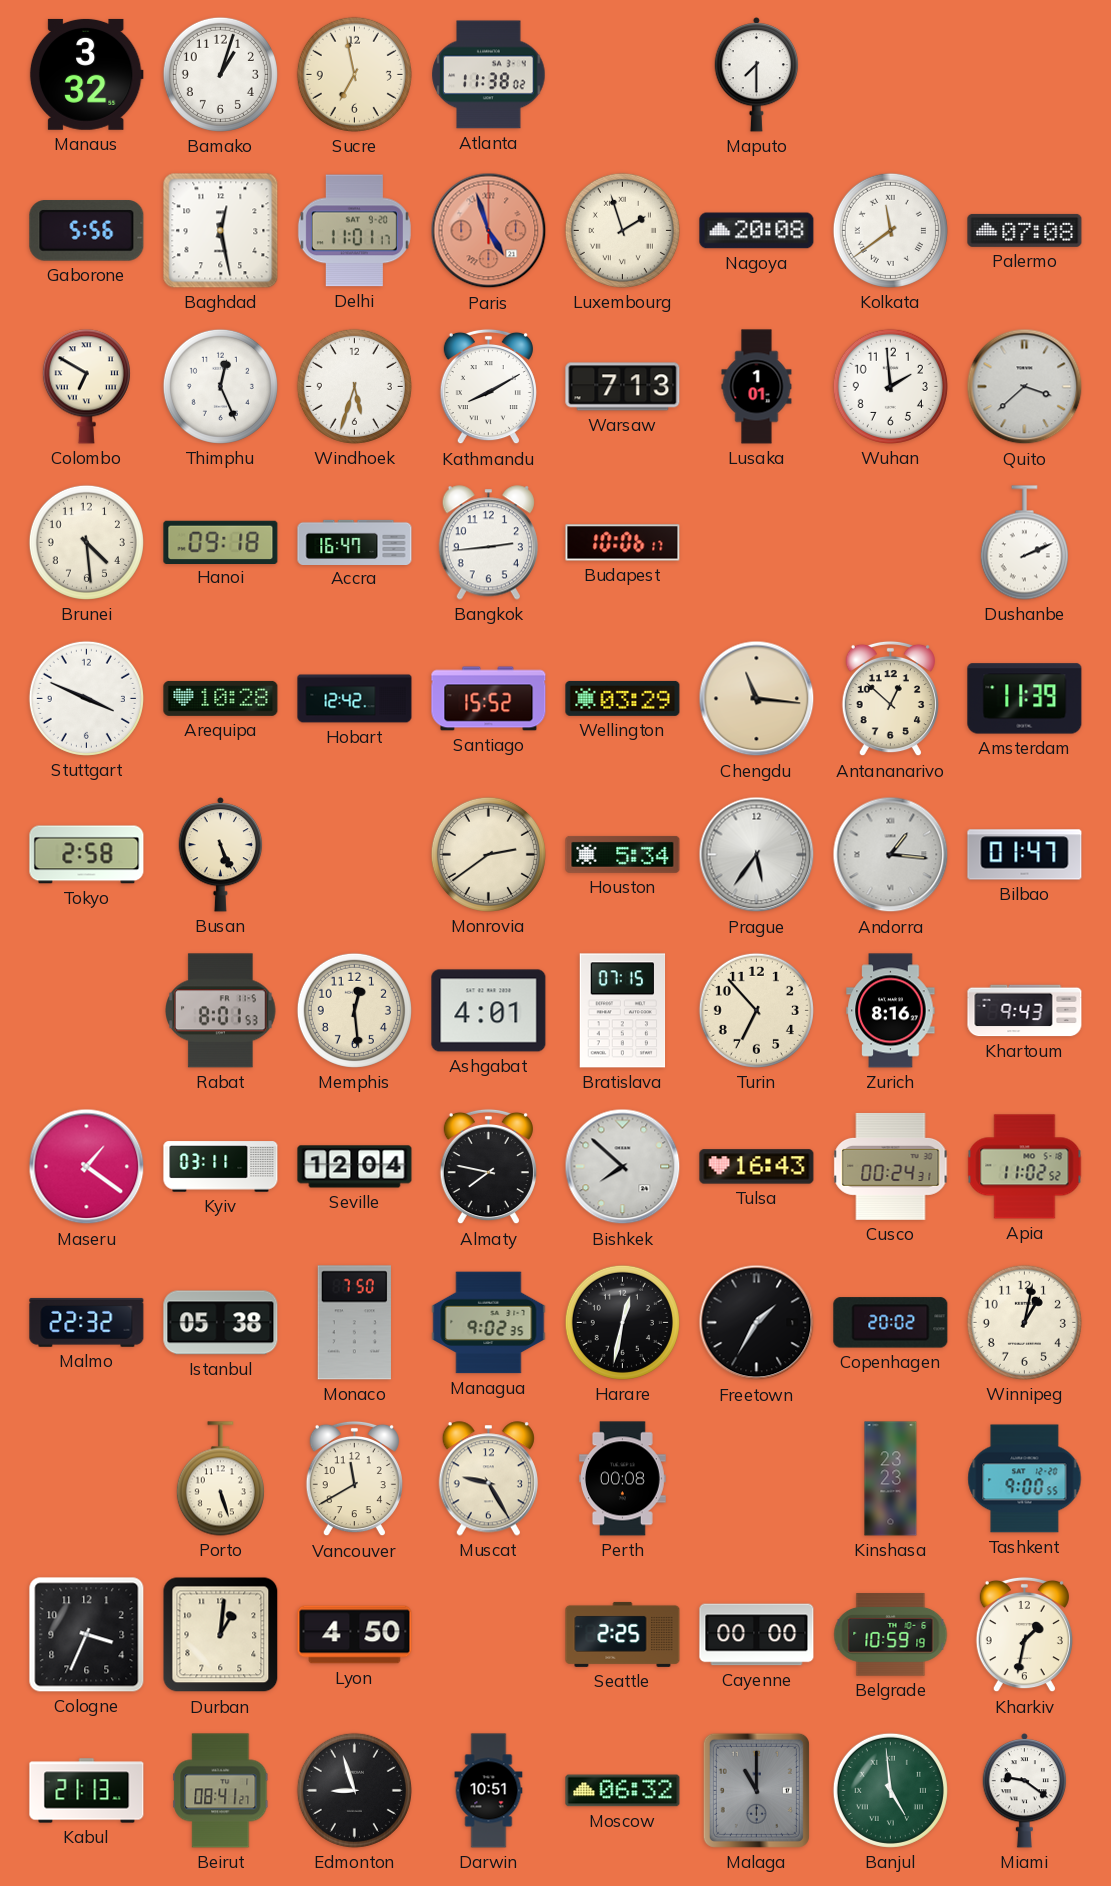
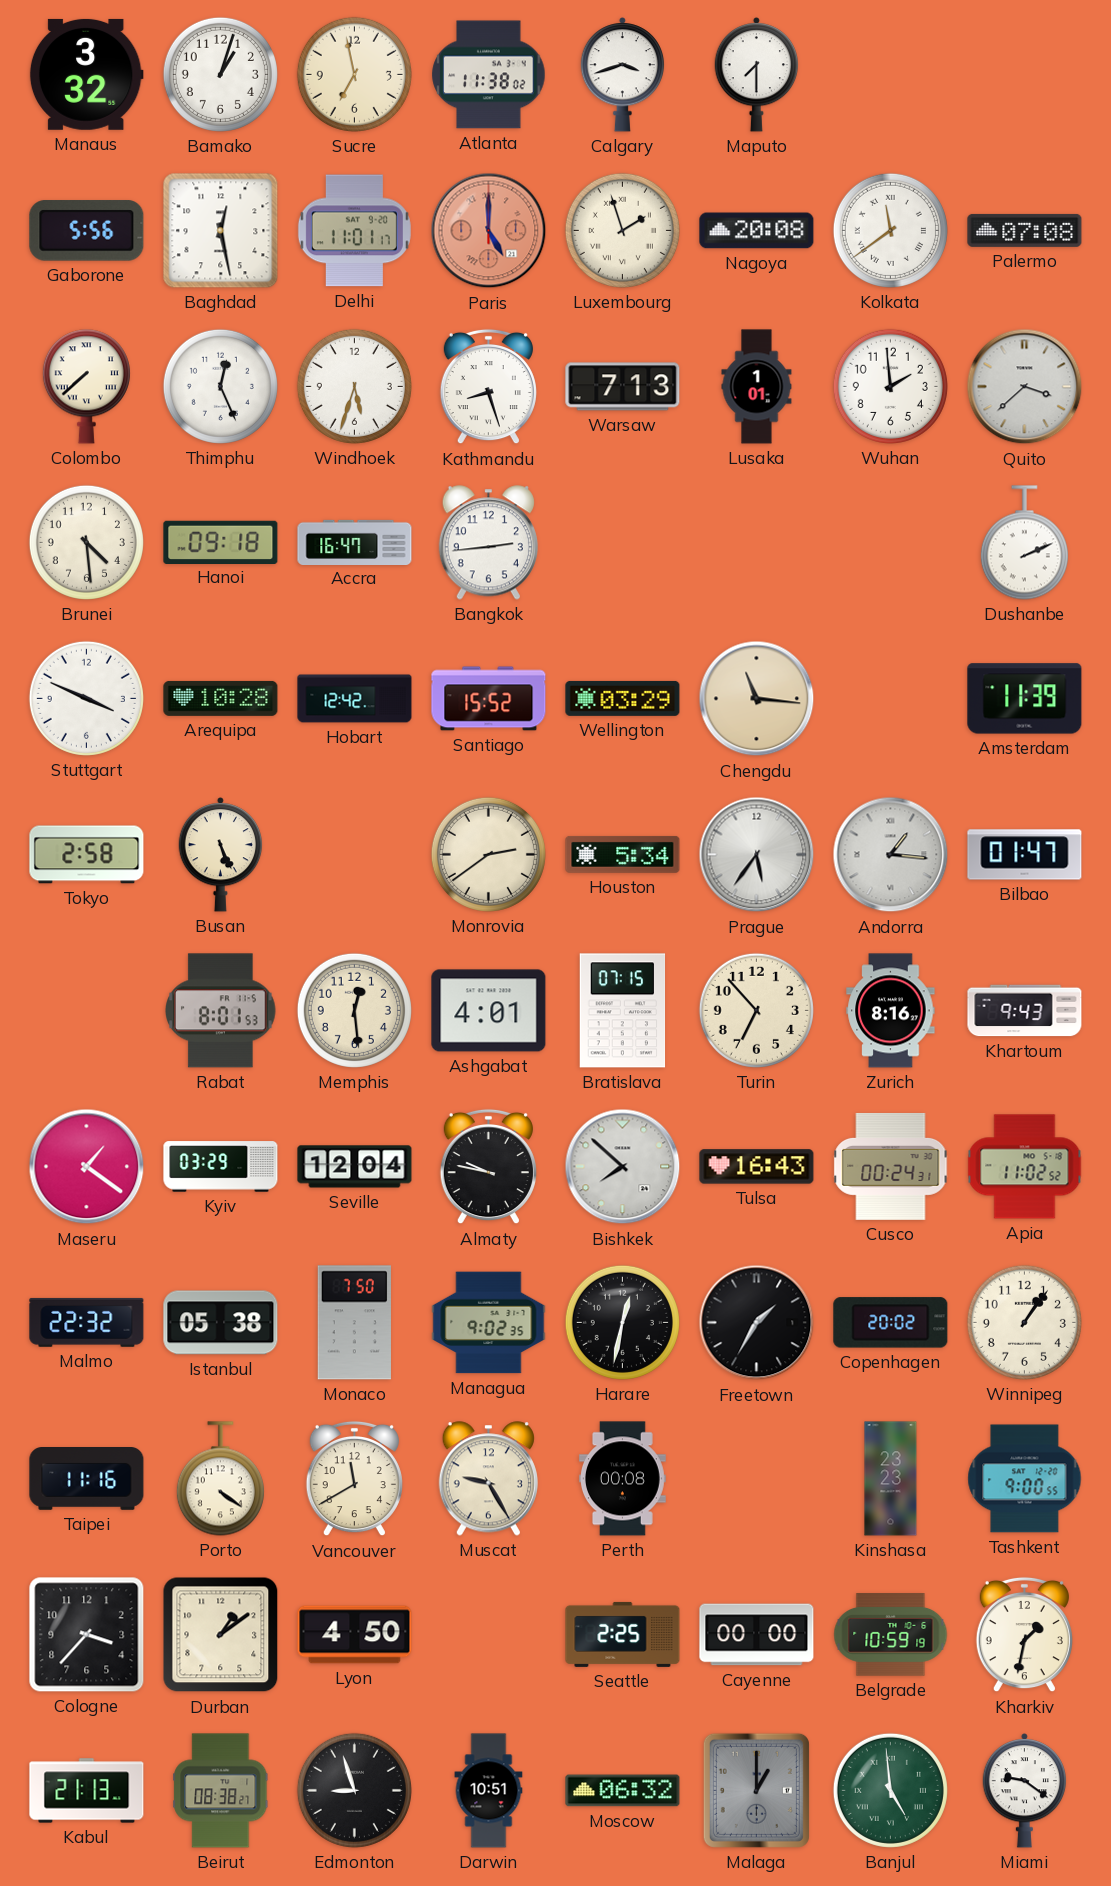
Calgary: none -> 3:42 (623, 75)
Paris: 4:57 -> 5:00 (489, 231)
Colombo: 6:50 -> 7:38 (86, 387)
Kathmandu: 8:10 -> 8:27 (488, 387)
Budapest: 10:06 -> none (623, 543)
Antananarivo: 12:52 -> none (890, 699)
Kyiv: 03:11 -> 03:29 (221, 1167)
Almaty: 7:47 -> 9:47 (488, 1167)
Winnipeg: 1:02 -> 1:06 (1024, 1322)
Taipei: none -> 11:16 (87, 1479)
Porto: 5:27 -> 4:21 (220, 1479)
Cologne: 3:34 -> 3:37 (87, 1635)
Durban: 1:01 -> 1:09 (221, 1635)
Beirut: 08:41 -> 08:38 (221, 1791)
Malaga: 11:00 -> 1:00 (756, 1790)
